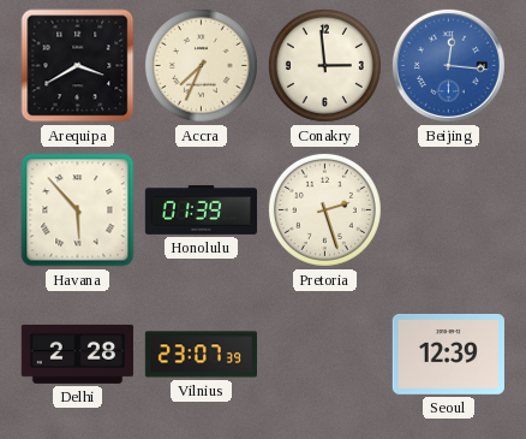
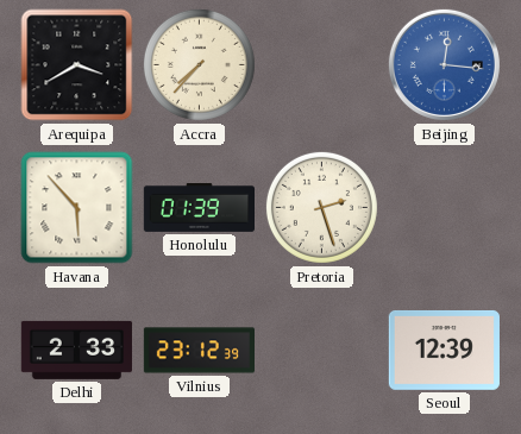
Accra: 7:34 -> 7:37 (199, 64)
Conakry: 2:59 -> none (324, 65)
Delhi: 2:28 -> 2:33 (76, 350)
Vilnius: 23:07 -> 23:12 (199, 351)
